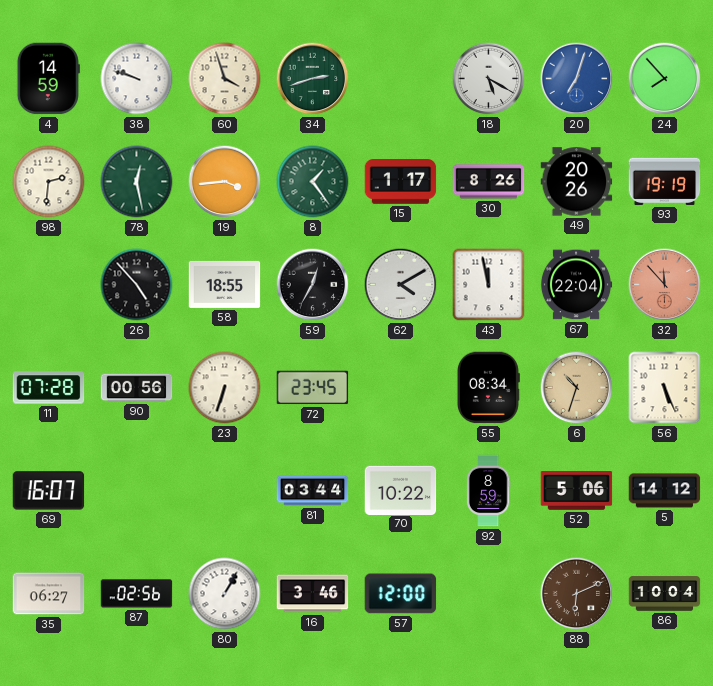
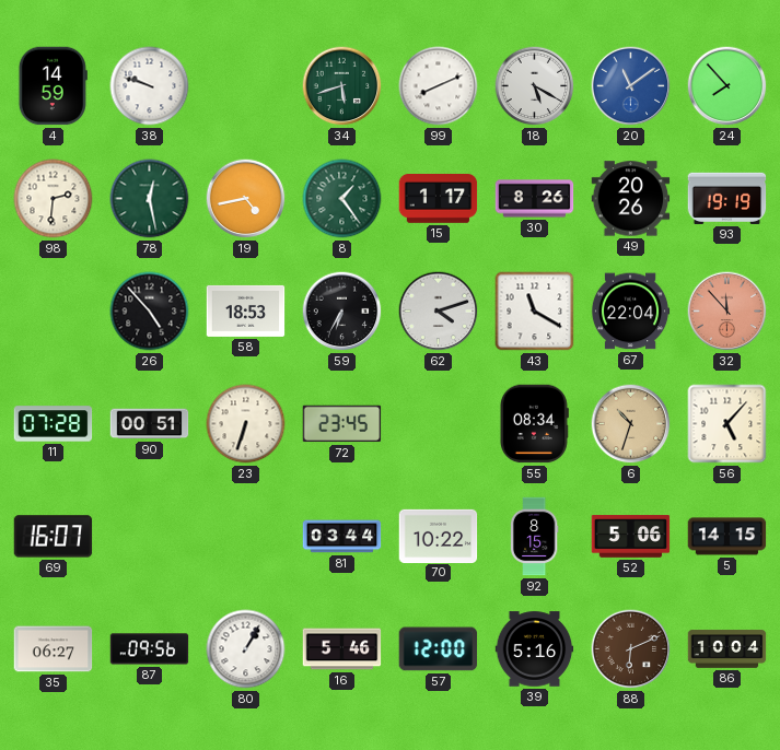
60: 3:57 -> none (225, 79)
34: 2:42 -> 5:42 (342, 86)
99: none -> 8:11 (439, 86)
20: 7:03 -> 11:09 (631, 86)
19: 3:44 -> 4:43 (246, 199)
58: 18:55 -> 18:53 (246, 310)
59: 12:35 -> 6:35 (342, 312)
62: 4:10 -> 4:12 (439, 312)
43: 11:58 -> 11:20 (535, 312)
90: 00:56 -> 00:51 (150, 424)
56: 5:26 -> 5:07 (727, 424)
92: 8:59 -> 8:15 (534, 537)
5: 14:12 -> 14:15 (727, 537)
87: 02:56 -> 09:56 (150, 649)
16: 3:46 -> 5:46 (342, 649)
39: none -> 5:16 (535, 649)
